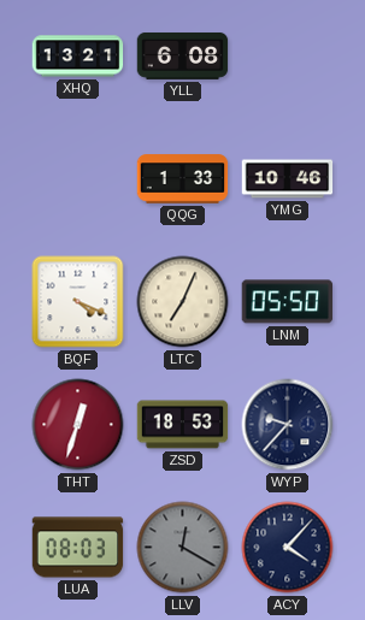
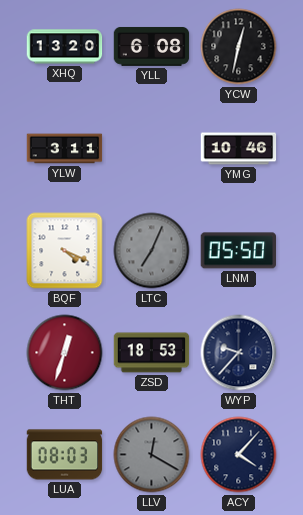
XHQ: 13:21 -> 13:20 (65, 47)
YCW: none -> 12:32 (239, 47)
YLW: none -> 3:11 (65, 149)
QQG: 1:33 -> none (183, 179)
LTC dial: cream -> grey (152, 251)
